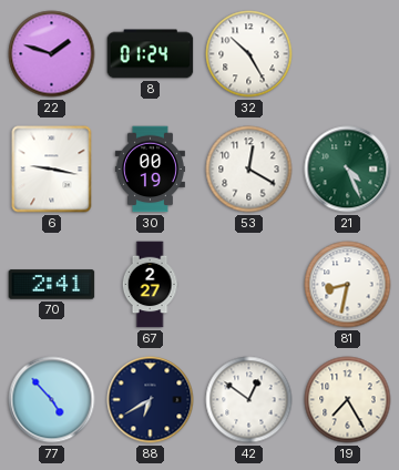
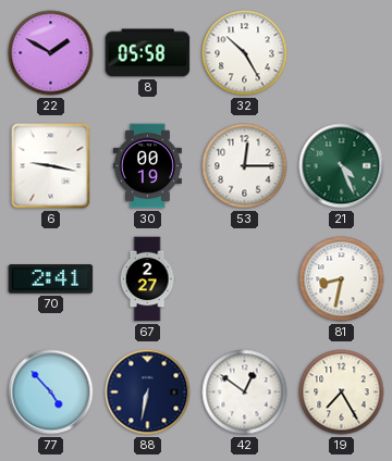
22: 1:48 -> 1:50 (51, 53)
8: 01:24 -> 05:58 (148, 53)
53: 12:20 -> 12:15 (245, 166)
88: 6:40 -> 6:32 (148, 393)
